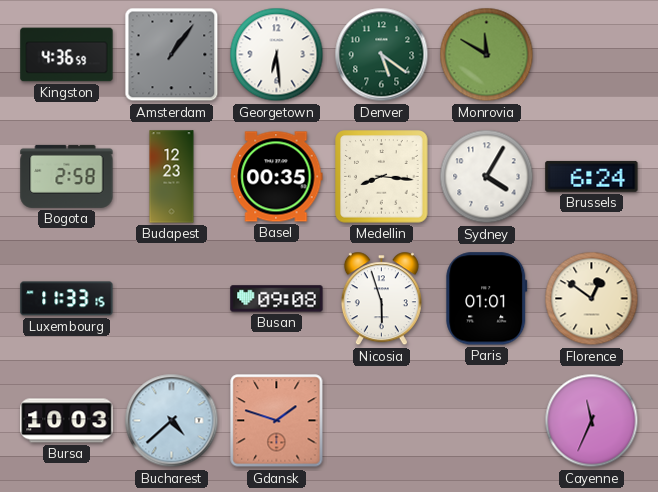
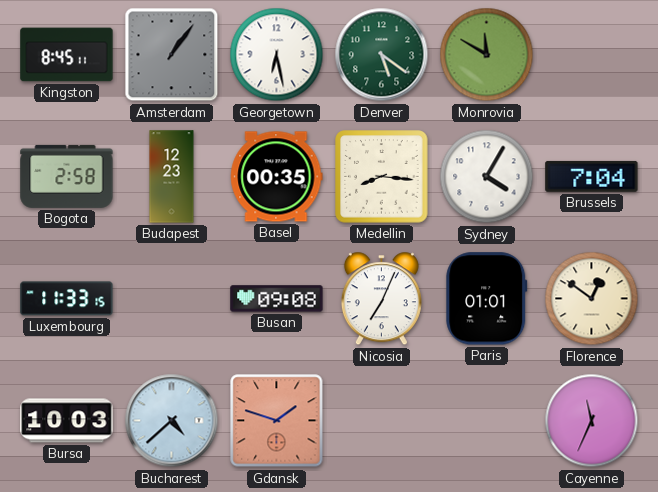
Kingston: 4:36 -> 8:45 (67, 55)
Georgetown: 6:29 -> 6:28 (277, 55)
Brussels: 6:24 -> 7:04 (592, 176)
Nicosia: 5:57 -> 7:04 (381, 299)
